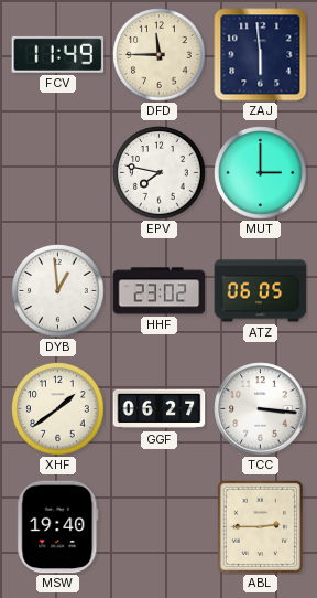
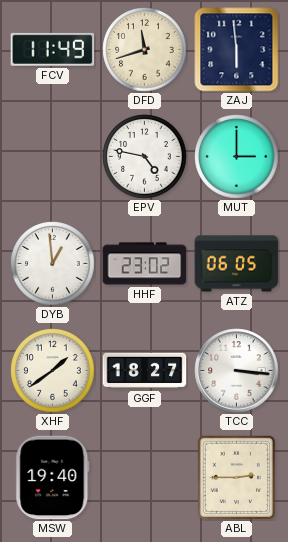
DFD: 11:45 -> 11:42 (145, 50)
EPV: 7:47 -> 4:47 (145, 157)
GGF: 06:27 -> 18:27 (145, 371)
